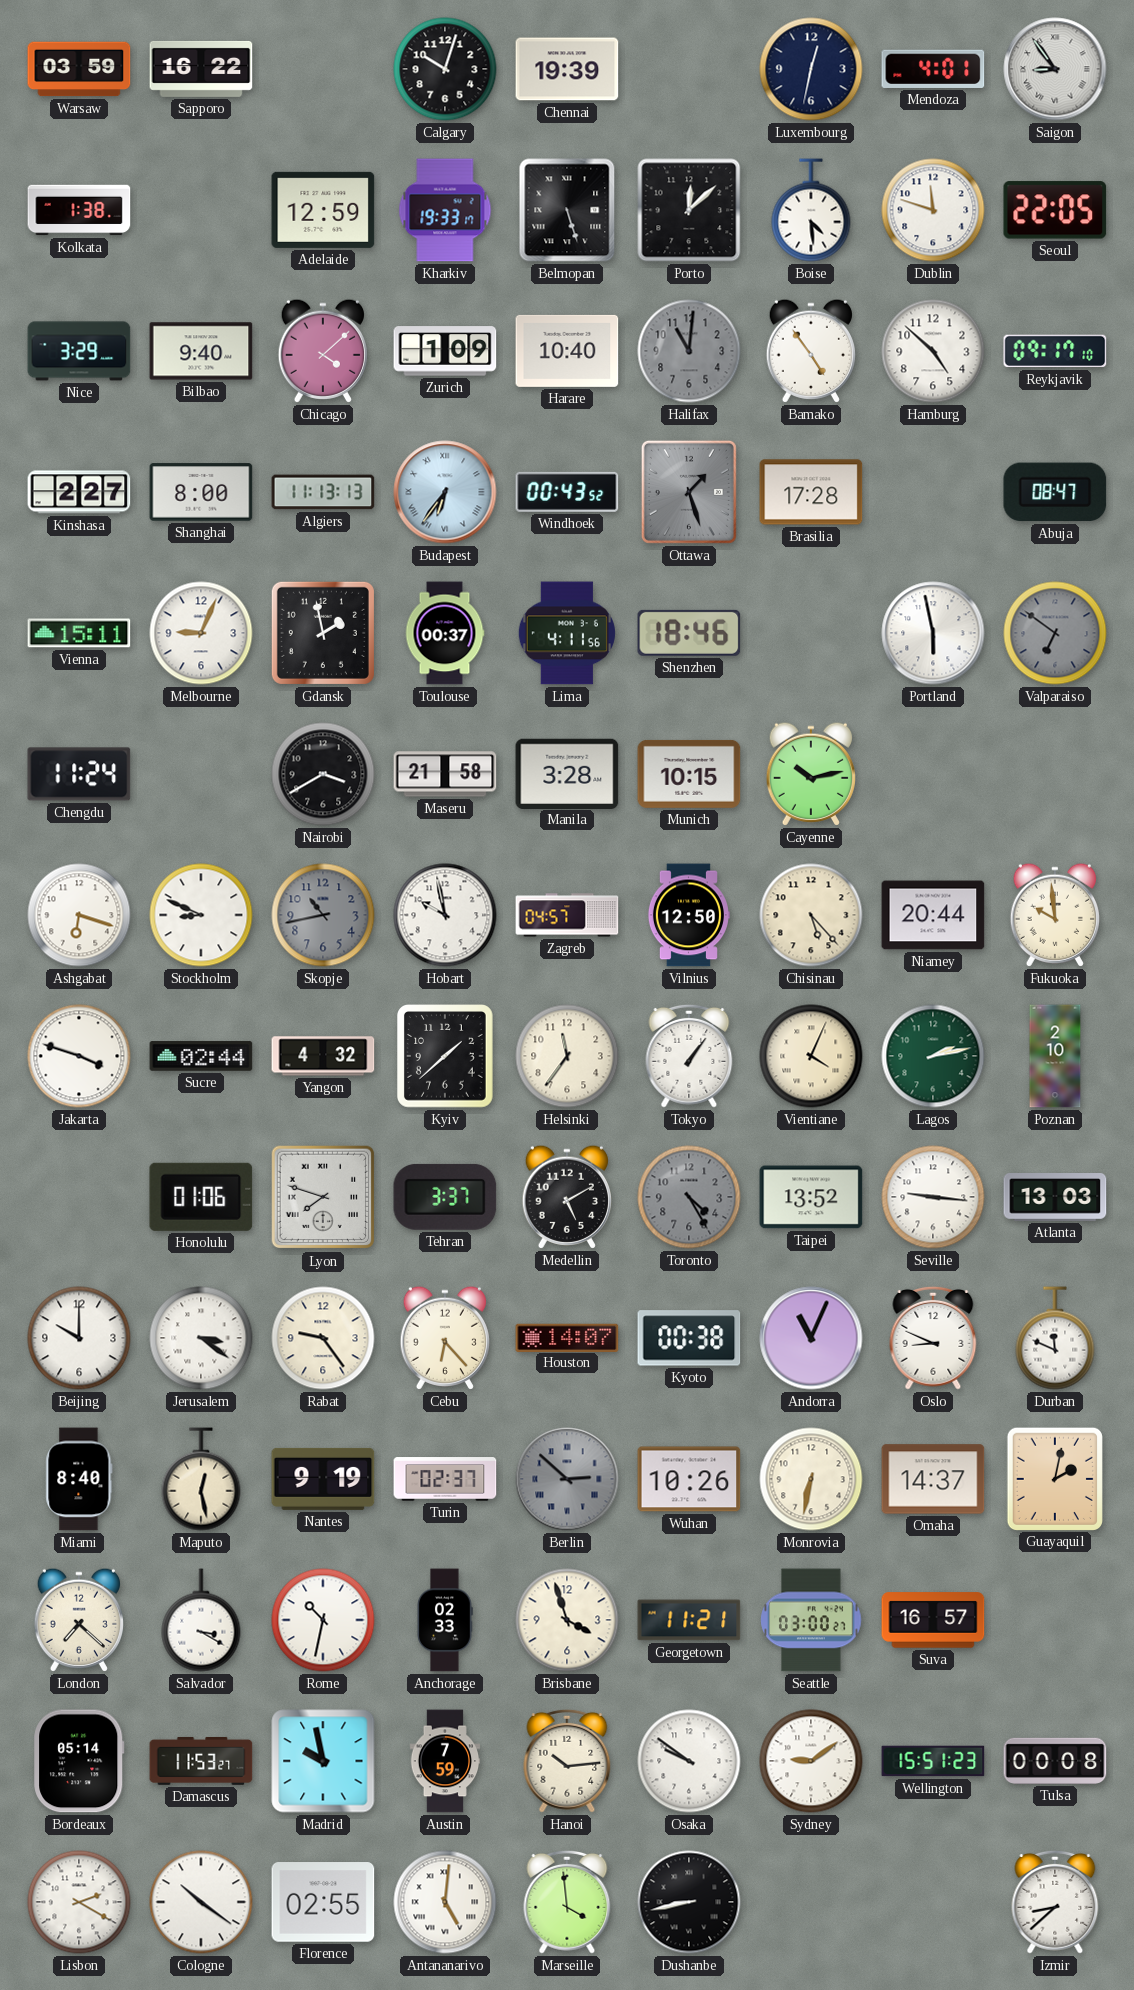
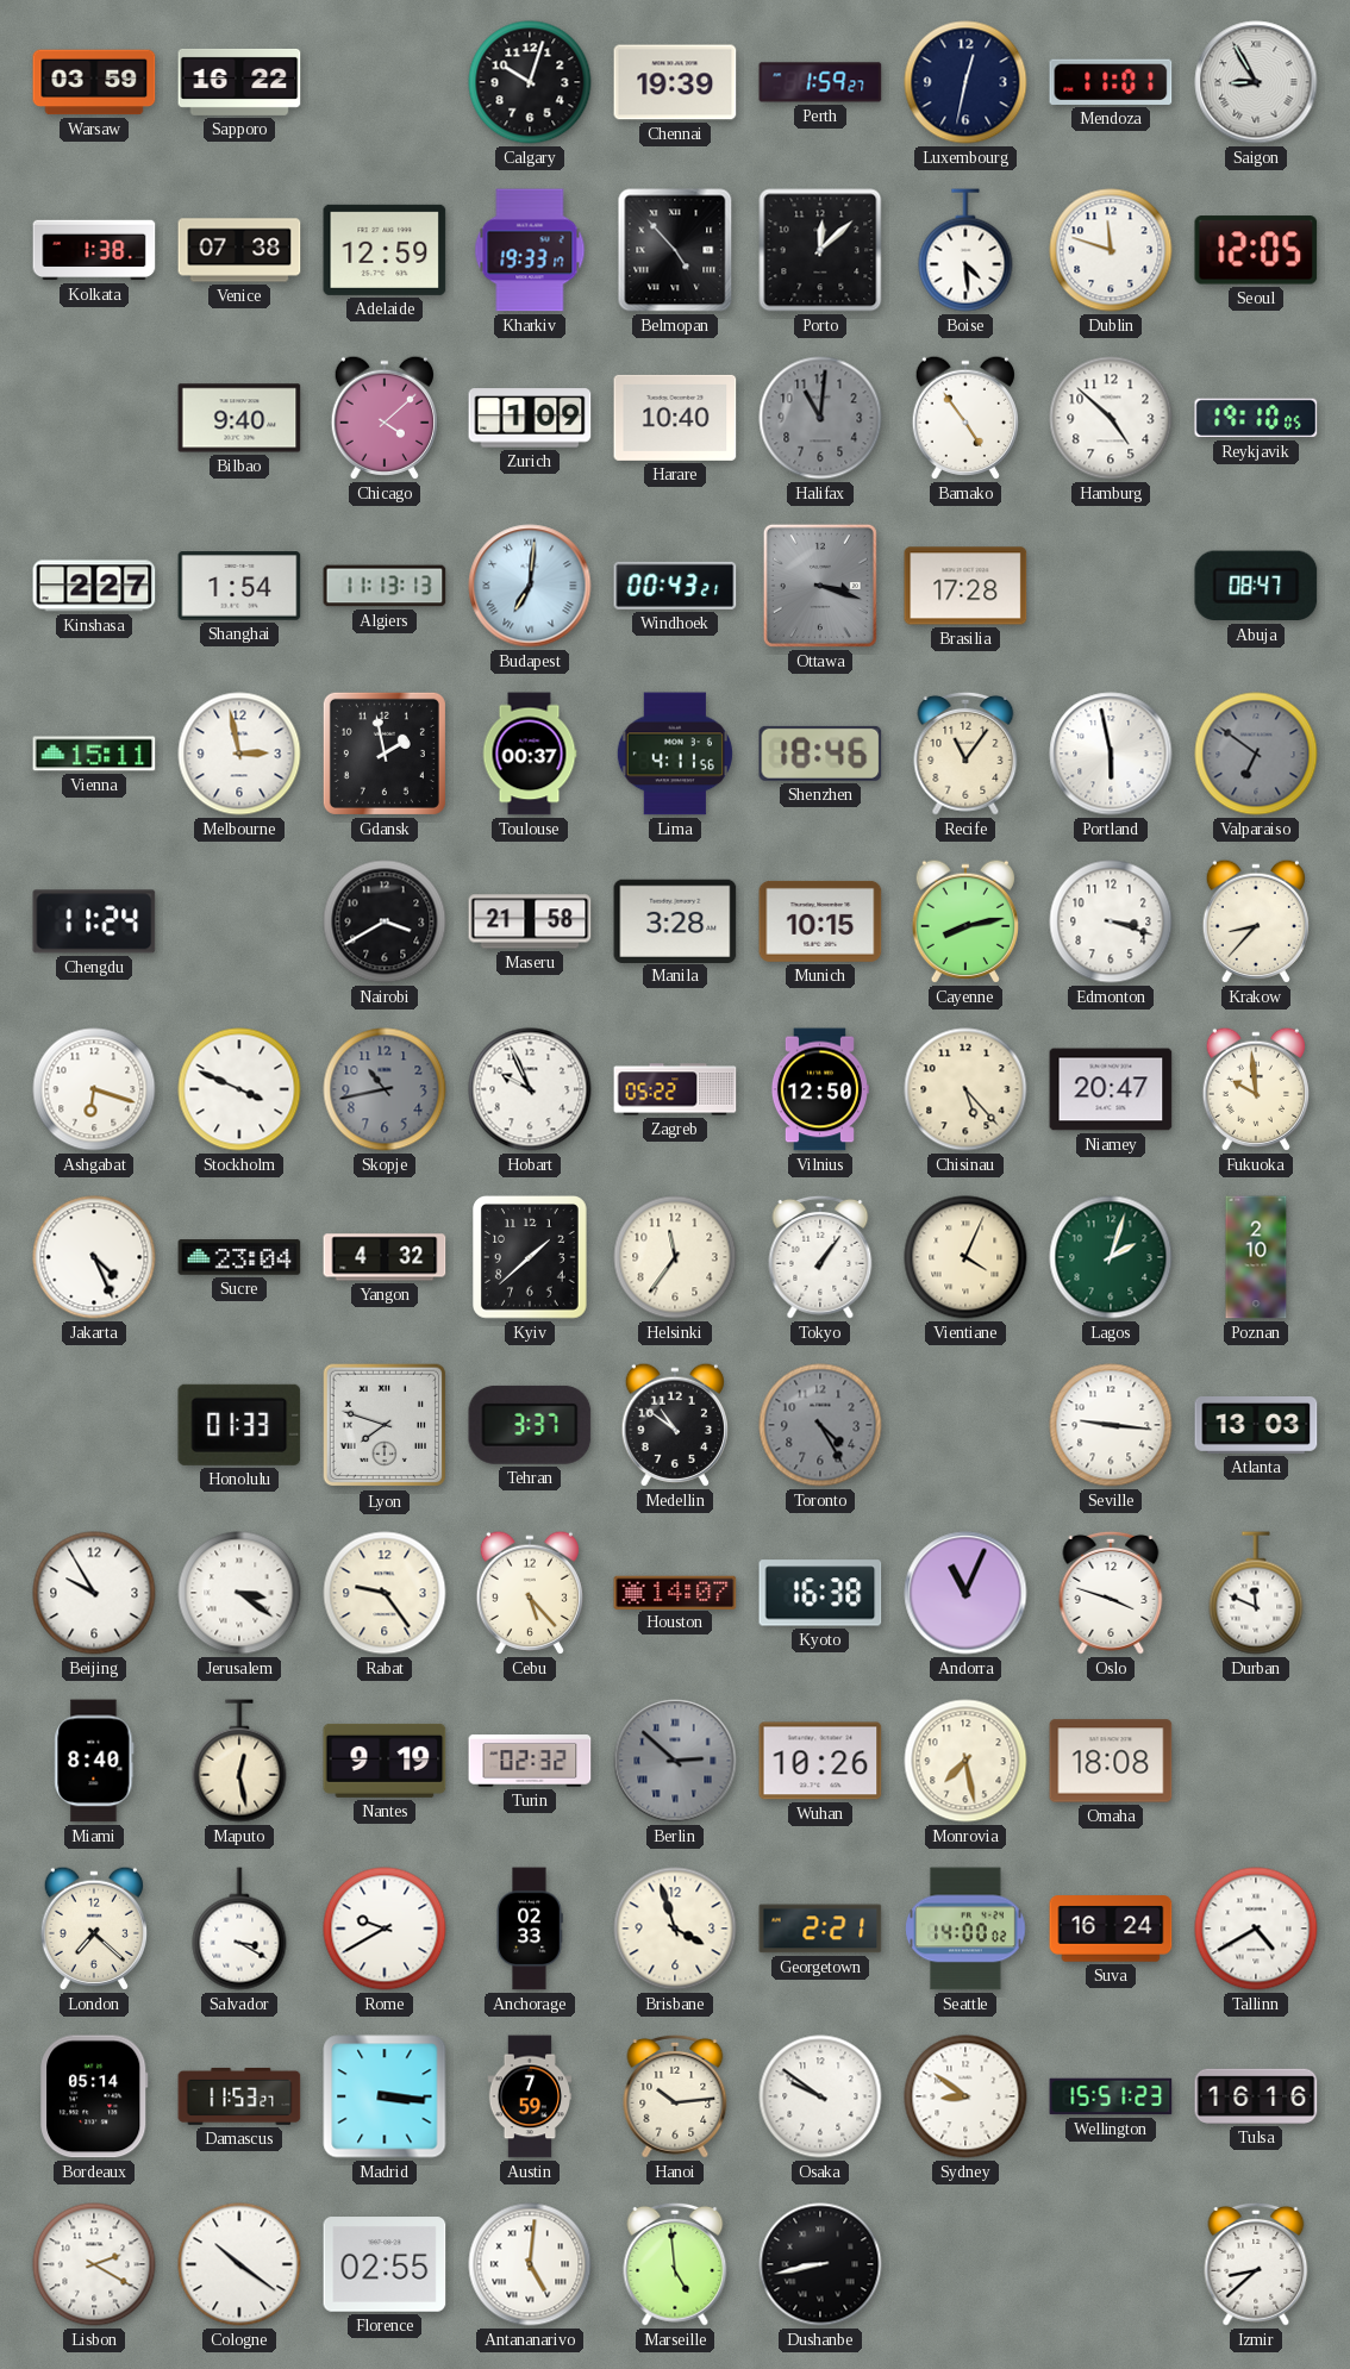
Perth: none -> 1:59 (820, 82)
Mendoza: 4:01 -> 11:01 (1111, 82)
Saigon: 8:54 -> 8:55 (1256, 82)
Venice: none -> 07:38 (239, 250)
Belmopan: 5:27 -> 4:53 (675, 250)
Seoul: 22:05 -> 12:05 (1256, 250)
Nice: 3:29 -> none (79, 351)
Reykjavik: 09:17 -> 19:10 (1256, 418)
Shanghai: 8:00 -> 1:54 (239, 586)
Budapest: 6:36 -> 7:01 (530, 586)
Windhoek: 00:43:52 -> 00:43:21 (675, 586)
Ottawa: 1:27 -> 3:18 (820, 586)
Melbourne: 9:04 -> 2:58 (239, 754)
Recife: none -> 11:06 (965, 754)
Cayenne: 10:13 -> 8:13 (964, 921)
Edmonton: none -> 3:18 (1111, 921)
Krakow: none -> 8:37 (1255, 921)
Stockholm: 8:49 -> 3:49 (239, 1089)
Hobart: 9:58 -> 9:56 (530, 1089)
Zagreb: 04:57 -> 05:22 (675, 1089)
Niamey: 20:44 -> 20:47 (1111, 1089)
Jakarta: 3:48 -> 4:26 (94, 1257)
Sucre: 02:44 -> 23:04 (239, 1257)
Lagos: 2:13 -> 2:03 (1111, 1257)
Honolulu: 01:06 -> 01:33 (239, 1425)
Medellin: 5:10 -> 10:51 (674, 1425)
Taipei: 13:52 -> none (811, 1197)
Beijing: 10:00 -> 9:55 (94, 1593)
Cebu: 6:23 -> 5:23 (529, 1593)
Kyoto: 00:38 -> 16:38 (820, 1593)
Oslo: 8:49 -> 3:48 (1111, 1593)
Turin: 02:37 -> 02:32 (530, 1761)
Monrovia: 6:32 -> 7:28 (965, 1761)
Omaha: 14:37 -> 18:08 (1111, 1761)
Guayaquil: 2:02 -> none (1054, 1478)
Rome: 10:32 -> 9:40 (385, 1929)
Georgetown: 11:21 -> 2:21 (820, 1929)
Seattle: 03:00 -> 14:00 (965, 1929)
Suva: 16:57 -> 16:24 (1111, 1929)
Tallinn: none -> 4:40 (1256, 1929)
Madrid: 9:58 -> 3:16 (385, 2096)
Sydney: 9:09 -> 8:51 (965, 2096)
Tulsa: 00:08 -> 16:16 (1256, 2096)
Marseille: 3:59 -> 4:59 (675, 2264)
